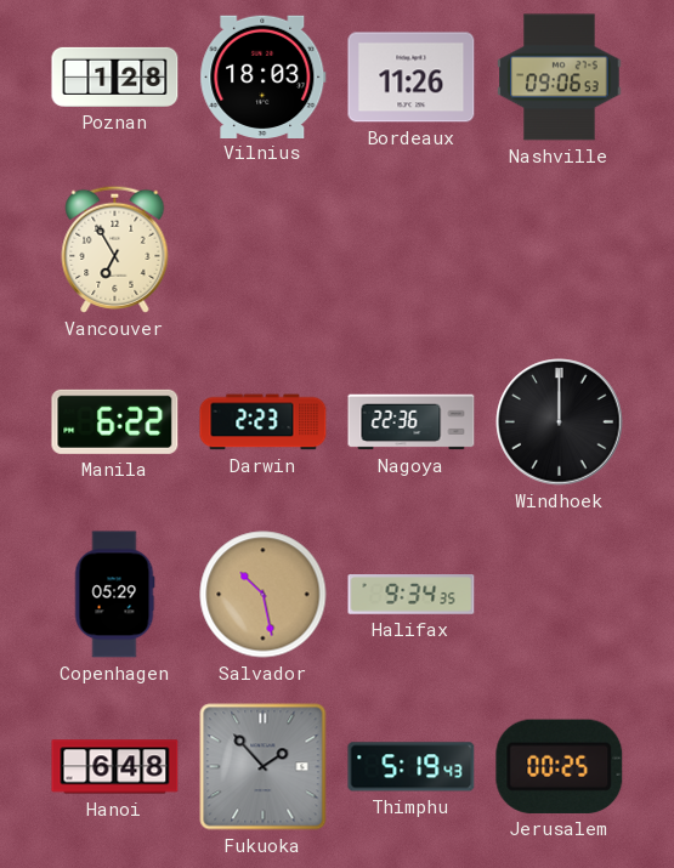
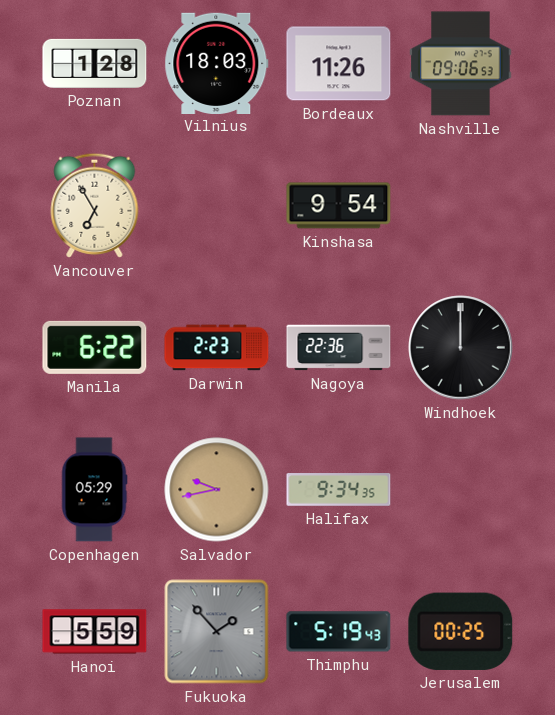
Kinshasa: none -> 9:54 (339, 206)
Salvador: 10:28 -> 9:43 (217, 490)
Hanoi: 6:48 -> 5:59 (95, 632)
